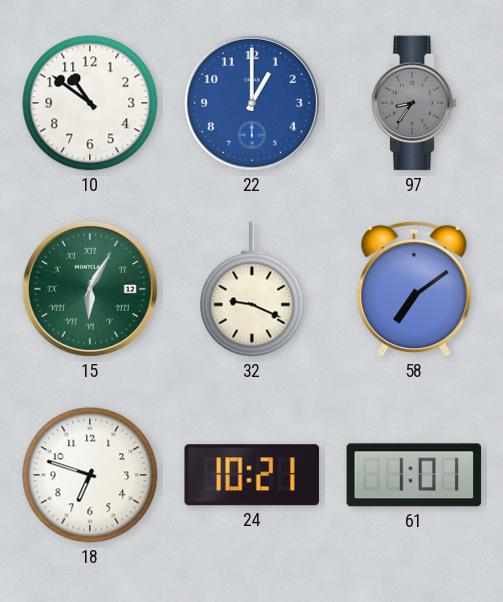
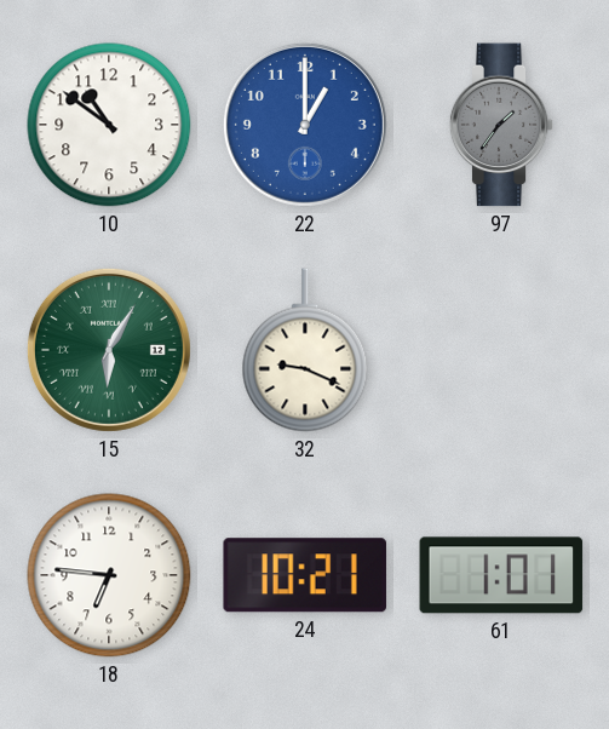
97: 8:36 -> 1:36 (501, 125)
58: 7:09 -> none (414, 289)
18: 6:48 -> 6:46 (109, 575)
